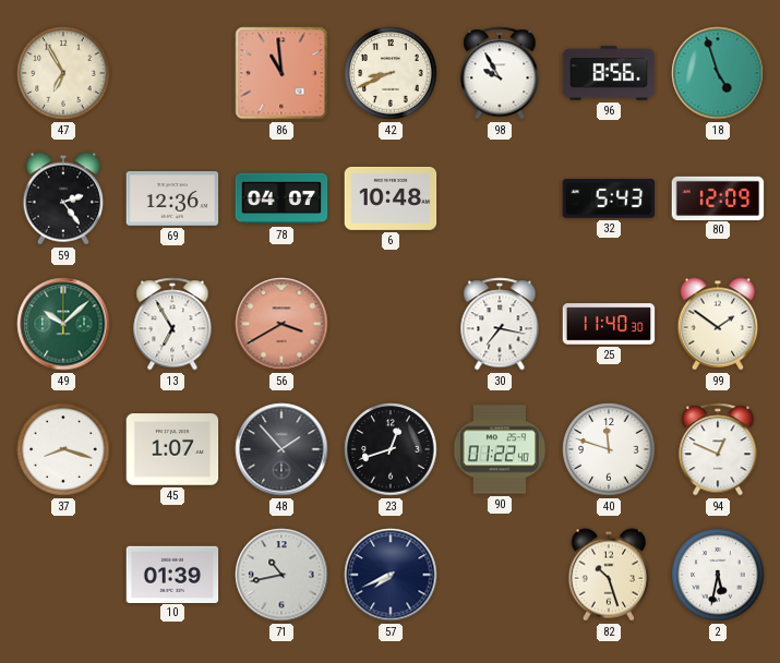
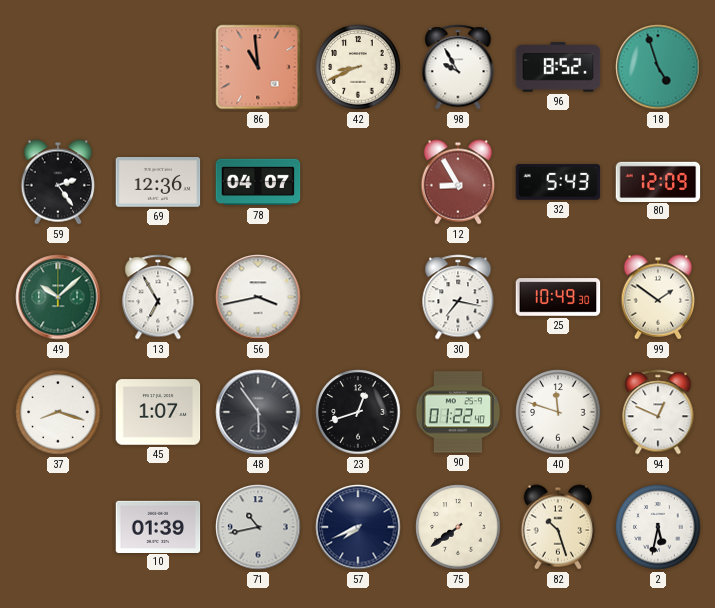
47: 6:55 -> none (63, 73)
96: 8:56 -> 8:52 (558, 67)
6: 10:48 -> none (391, 198)
12: none -> 8:55 (458, 182)
56: 3:40 -> 3:43 (258, 297)
56 dial: salmon -> white (258, 297)
25: 11:40 -> 10:49 (558, 297)
48: 1:53 -> 5:54 (258, 412)
75: none -> 7:39 (458, 527)
